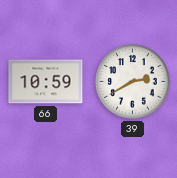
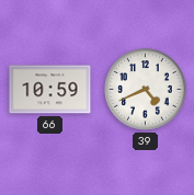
39: 2:40 -> 4:41 (146, 90)
